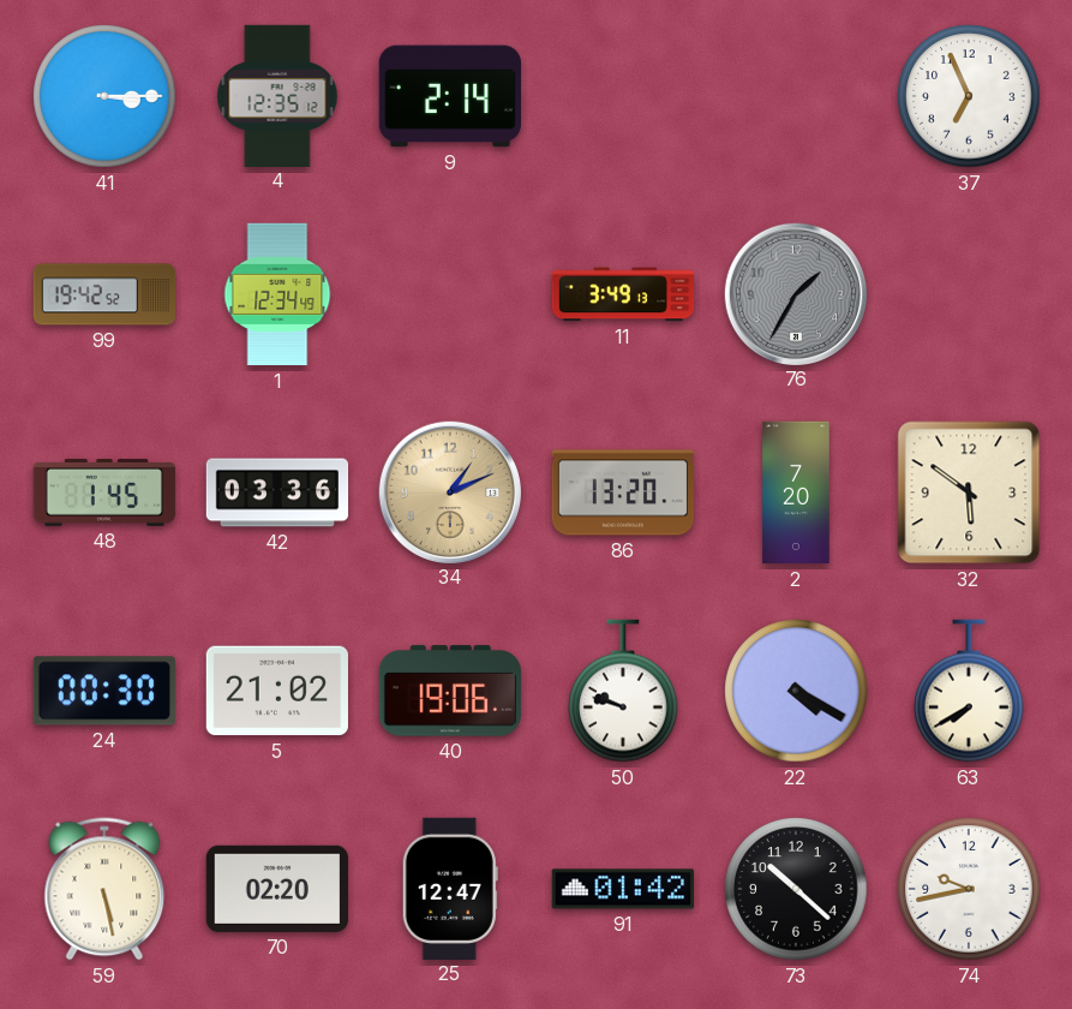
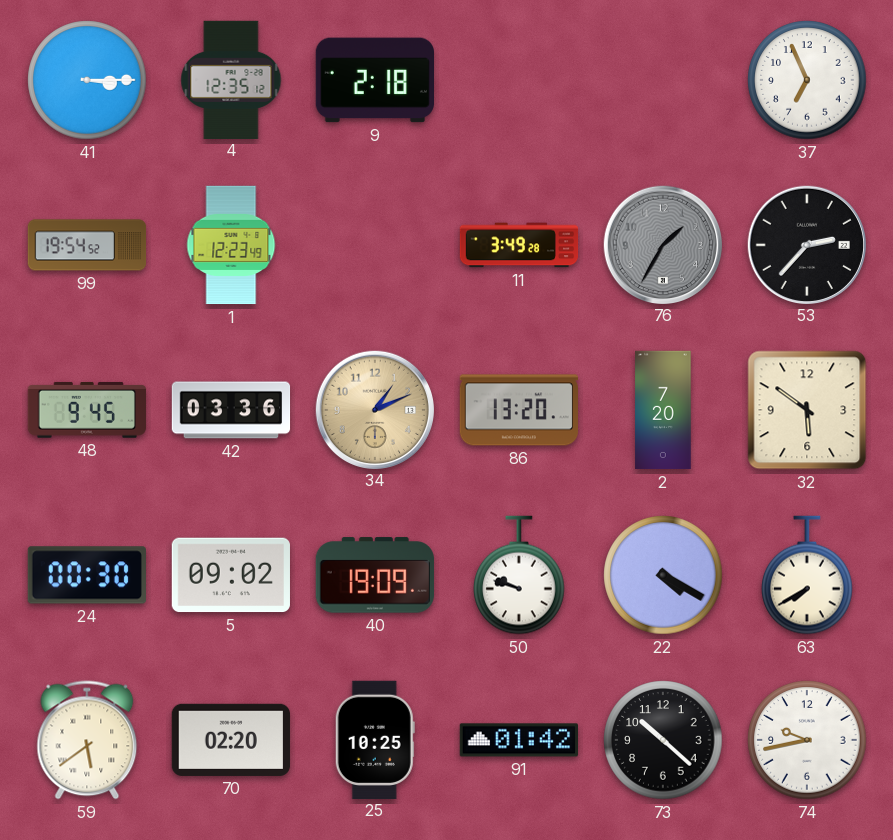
9: 2:14 -> 2:18 (374, 80)
99: 19:42 -> 19:54 (87, 245)
1: 12:34 -> 12:23 (231, 245)
11: 3:49:13 -> 3:49:28 (519, 245)
53: none -> 2:37 (806, 244)
48: 1:45 -> 9:45 (86, 410)
5: 21:02 -> 09:02 (231, 575)
40: 19:06 -> 19:09 (375, 575)
59: 5:28 -> 5:39 (87, 740)
25: 12:47 -> 10:25 (375, 739)
